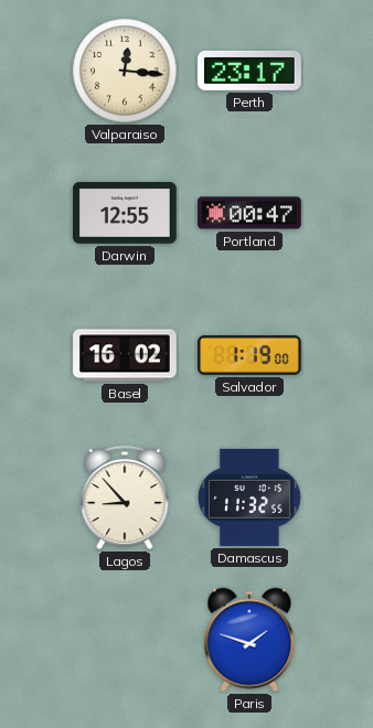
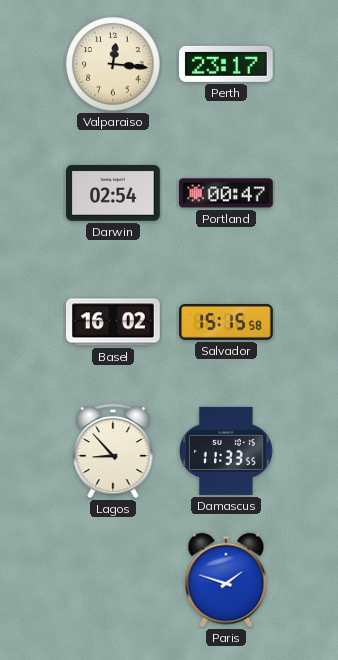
Darwin: 12:55 -> 02:54 (114, 194)
Salvador: 1:19 -> 15:15 (226, 322)
Damascus: 11:32 -> 11:33 (227, 451)
